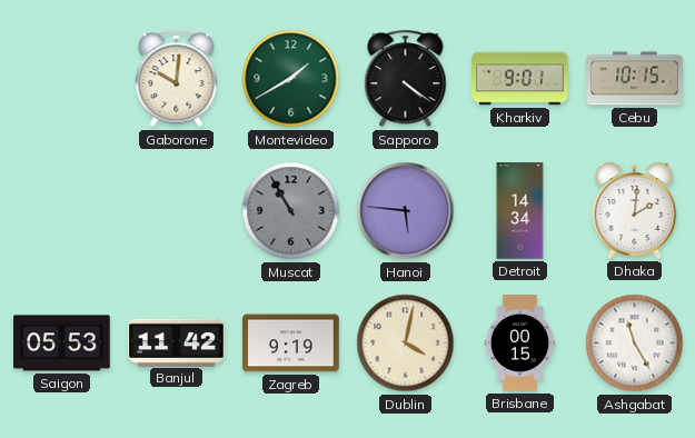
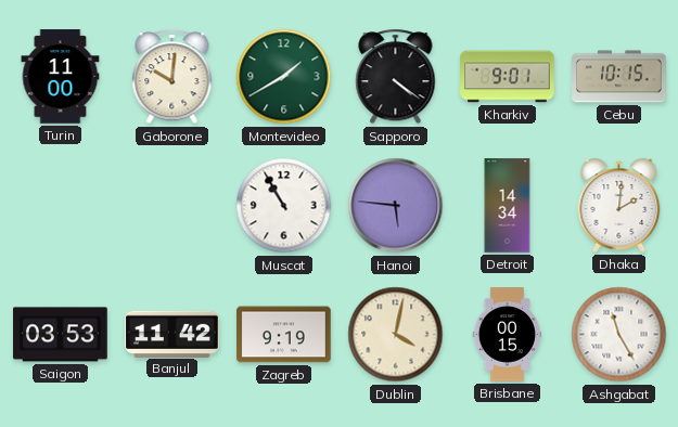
Turin: none -> 11:00 (61, 77)
Muscat dial: grey -> white (284, 206)
Saigon: 05:53 -> 03:53 (61, 335)
